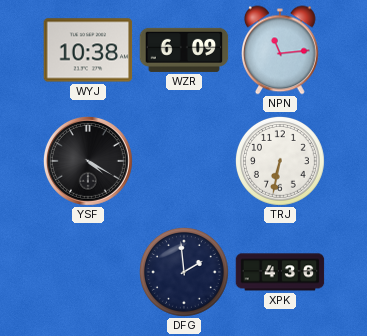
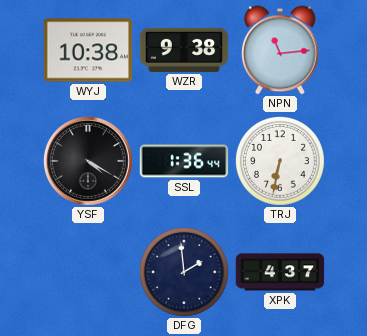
WZR: 6:09 -> 9:38 (184, 50)
SSL: none -> 1:36 (184, 161)
XPK: 4:36 -> 4:37 (280, 272)
